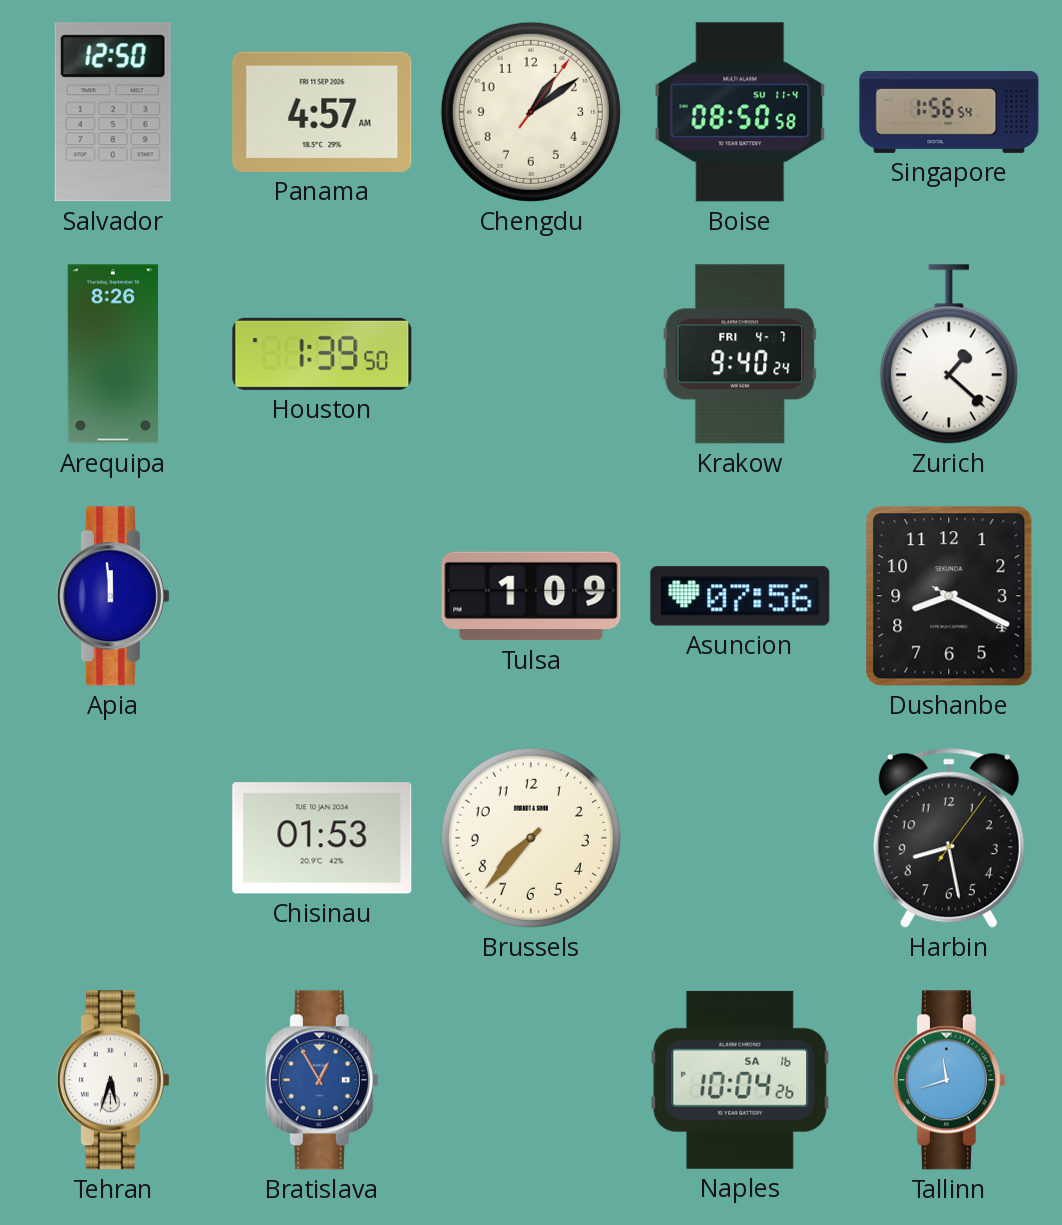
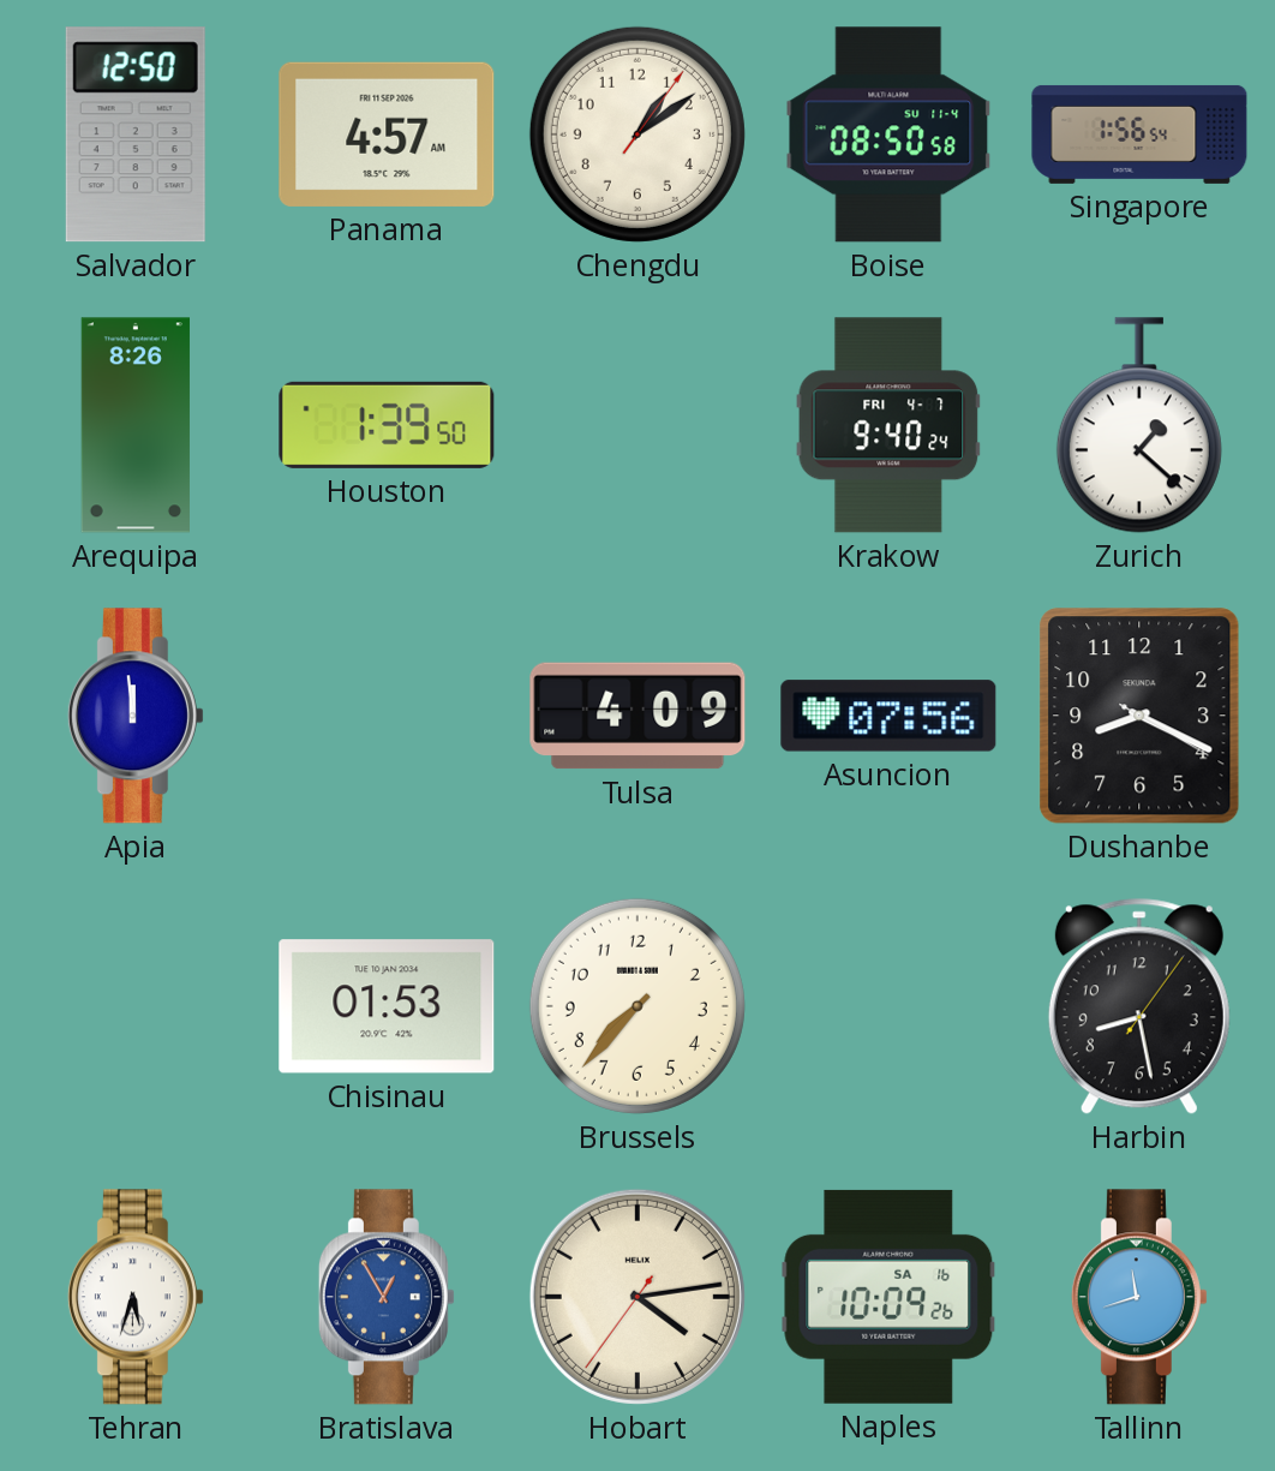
Tulsa: 1:09 -> 4:09 (637, 716)
Hobart: none -> 4:13 (637, 1297)
Naples: 10:04 -> 10:09 (888, 1297)
